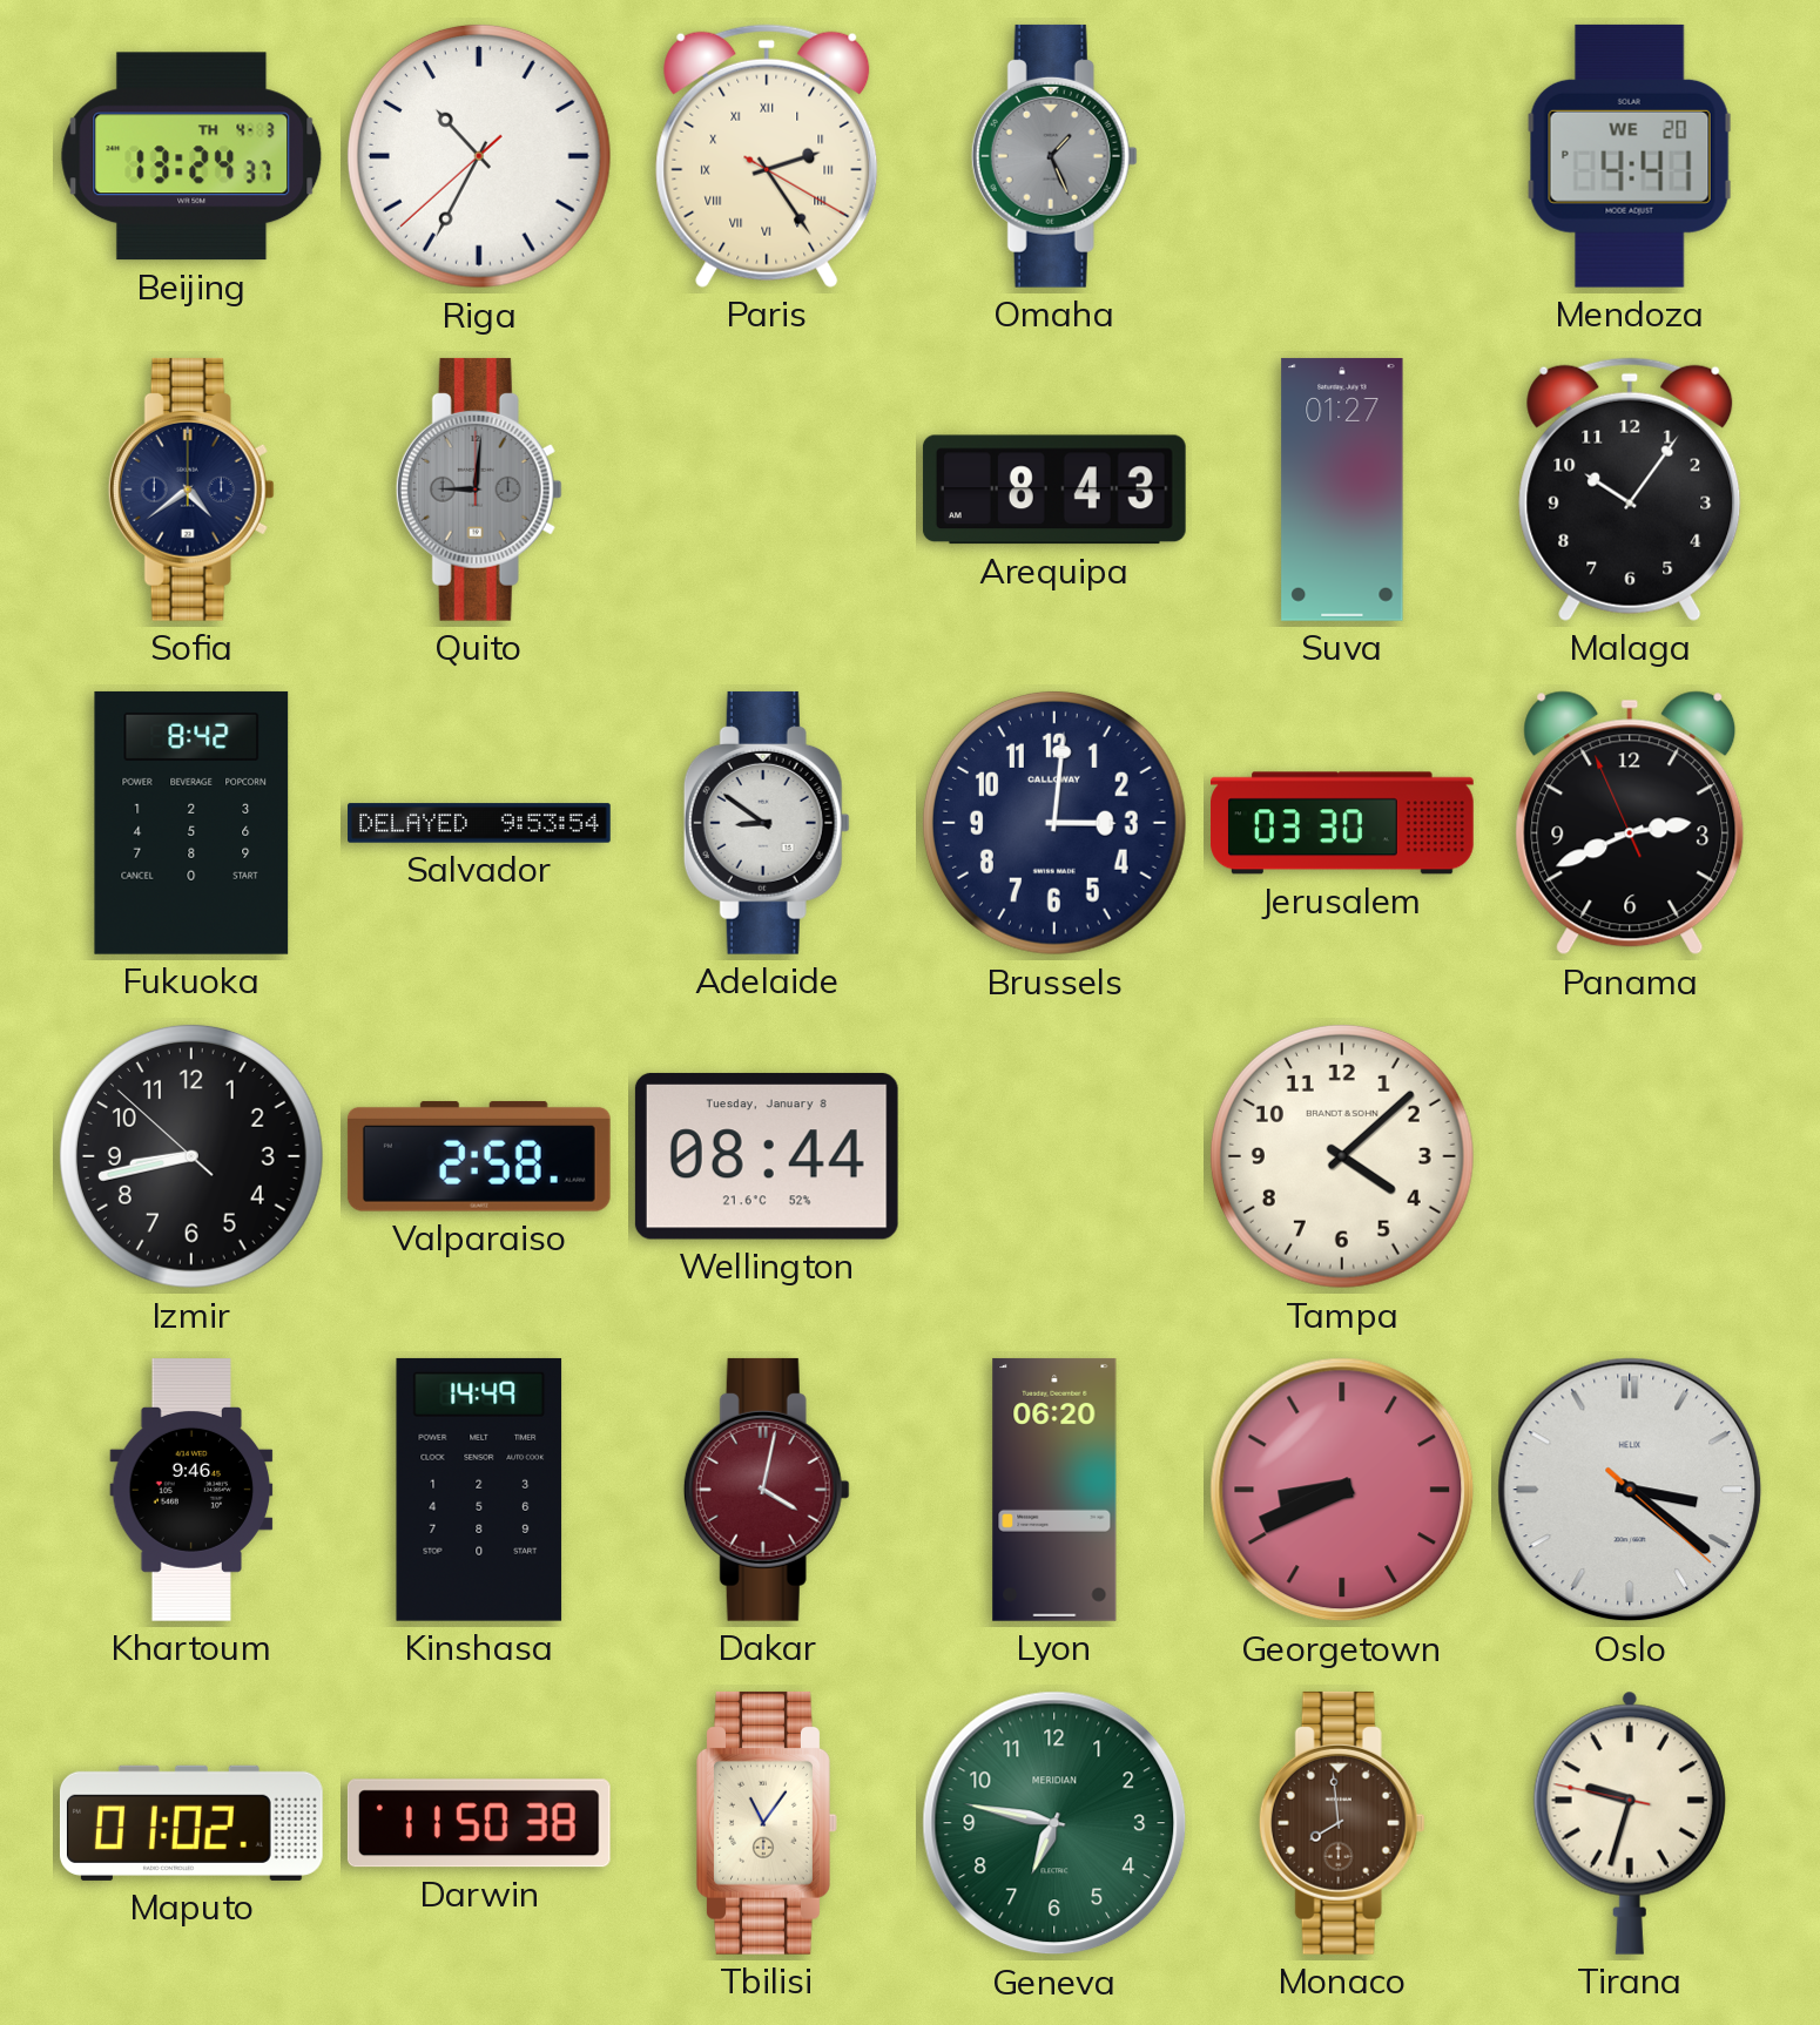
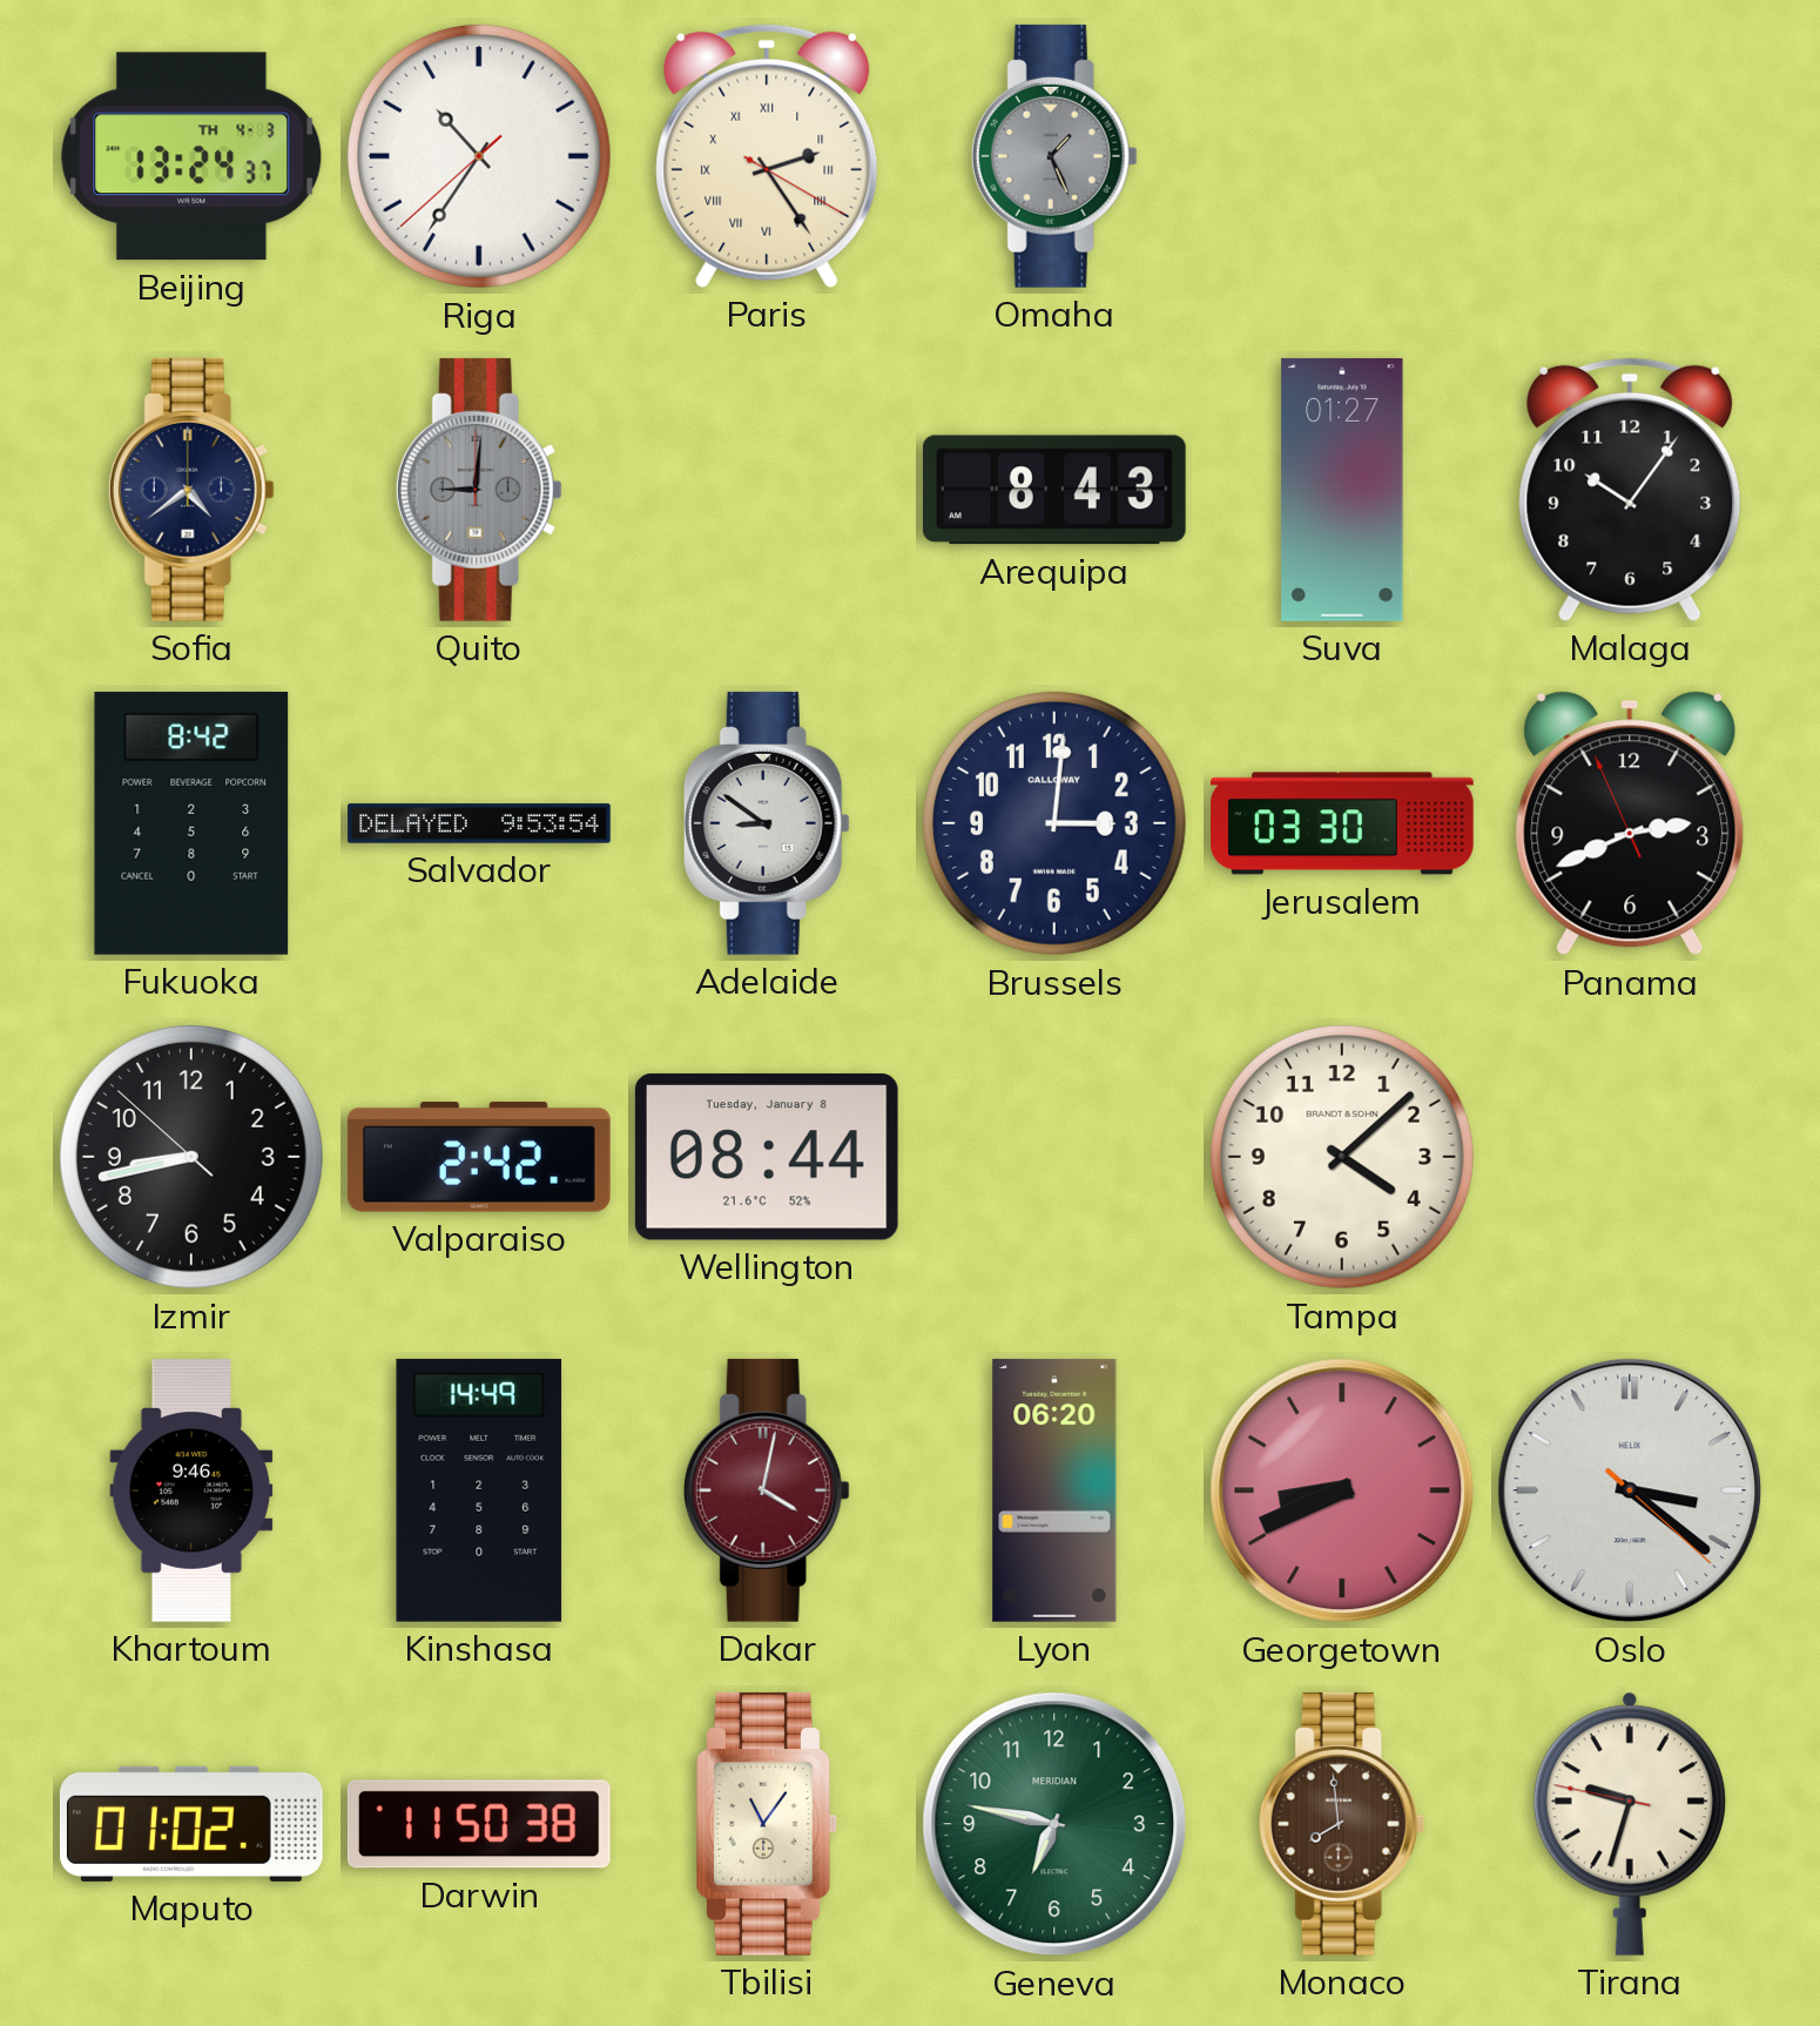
Riga: 10:34 -> 10:35 (479, 156)
Mendoza: 4:41 -> none (1630, 156)
Valparaiso: 2:58 -> 2:42 (479, 1157)
